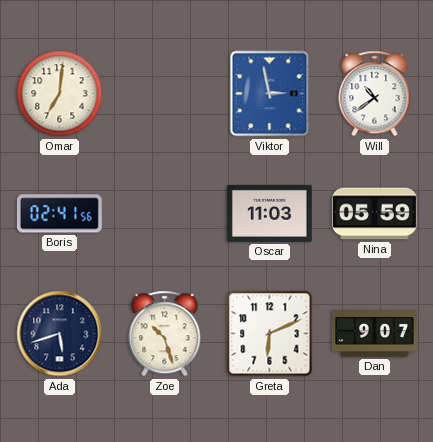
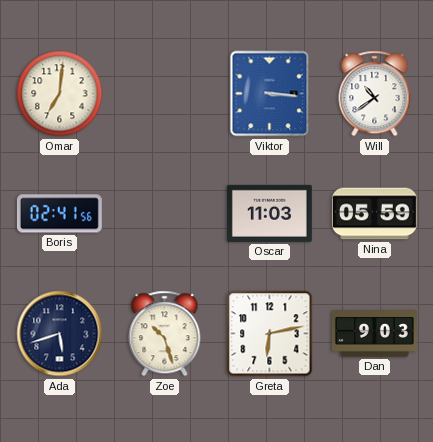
Viktor: 2:58 -> 3:16 (270, 94)
Greta: 6:11 -> 6:13 (270, 334)
Dan: 9:07 -> 9:03 (374, 334)
